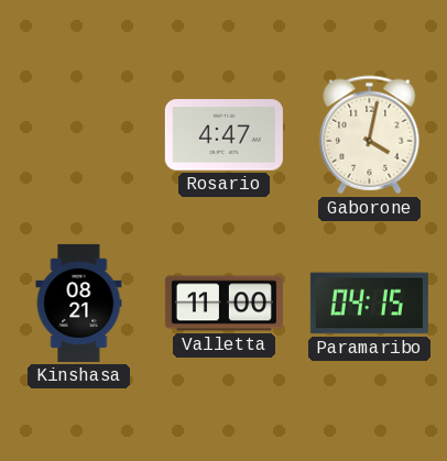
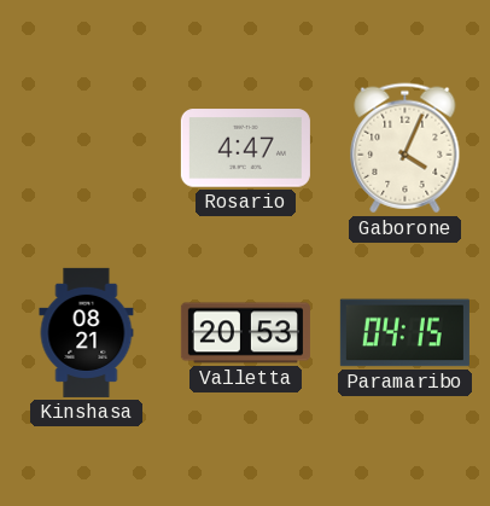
Gaborone: 4:02 -> 4:04 (406, 149)
Valletta: 11:00 -> 20:53 (245, 333)
